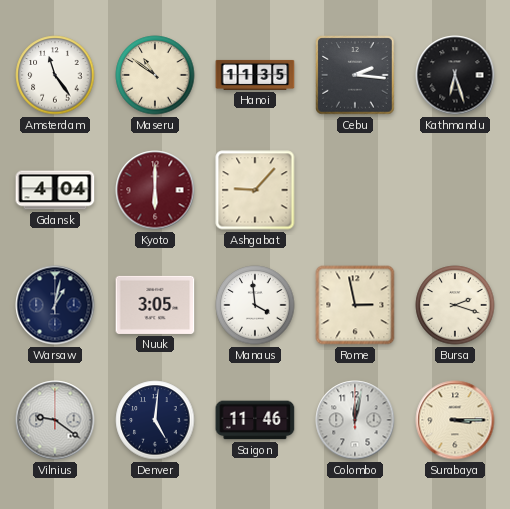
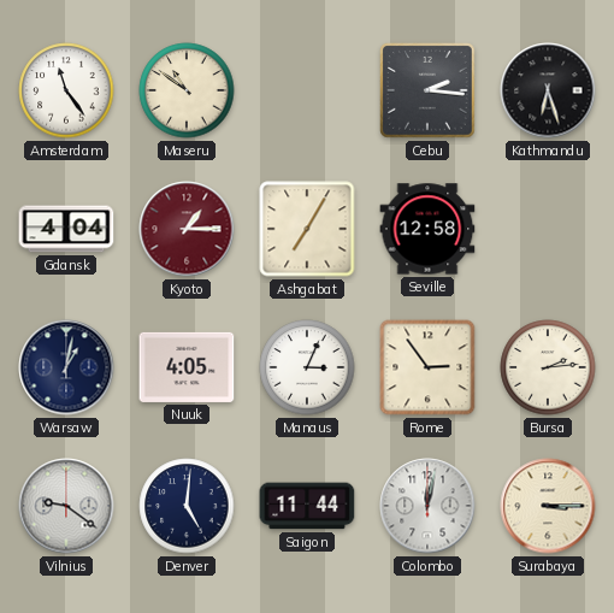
Hanoi: 11:35 -> none (255, 75)
Kyoto: 6:00 -> 1:15 (187, 229)
Ashgabat: 9:07 -> 7:05 (307, 229)
Seville: none -> 12:58 (427, 229)
Nuuk: 3:05 -> 4:05 (187, 367)
Manaus: 3:59 -> 3:04 (307, 367)
Rome: 2:58 -> 2:54 (427, 367)
Bursa: 2:18 -> 2:14 (548, 367)
Saigon: 11:46 -> 11:44 (307, 506)
